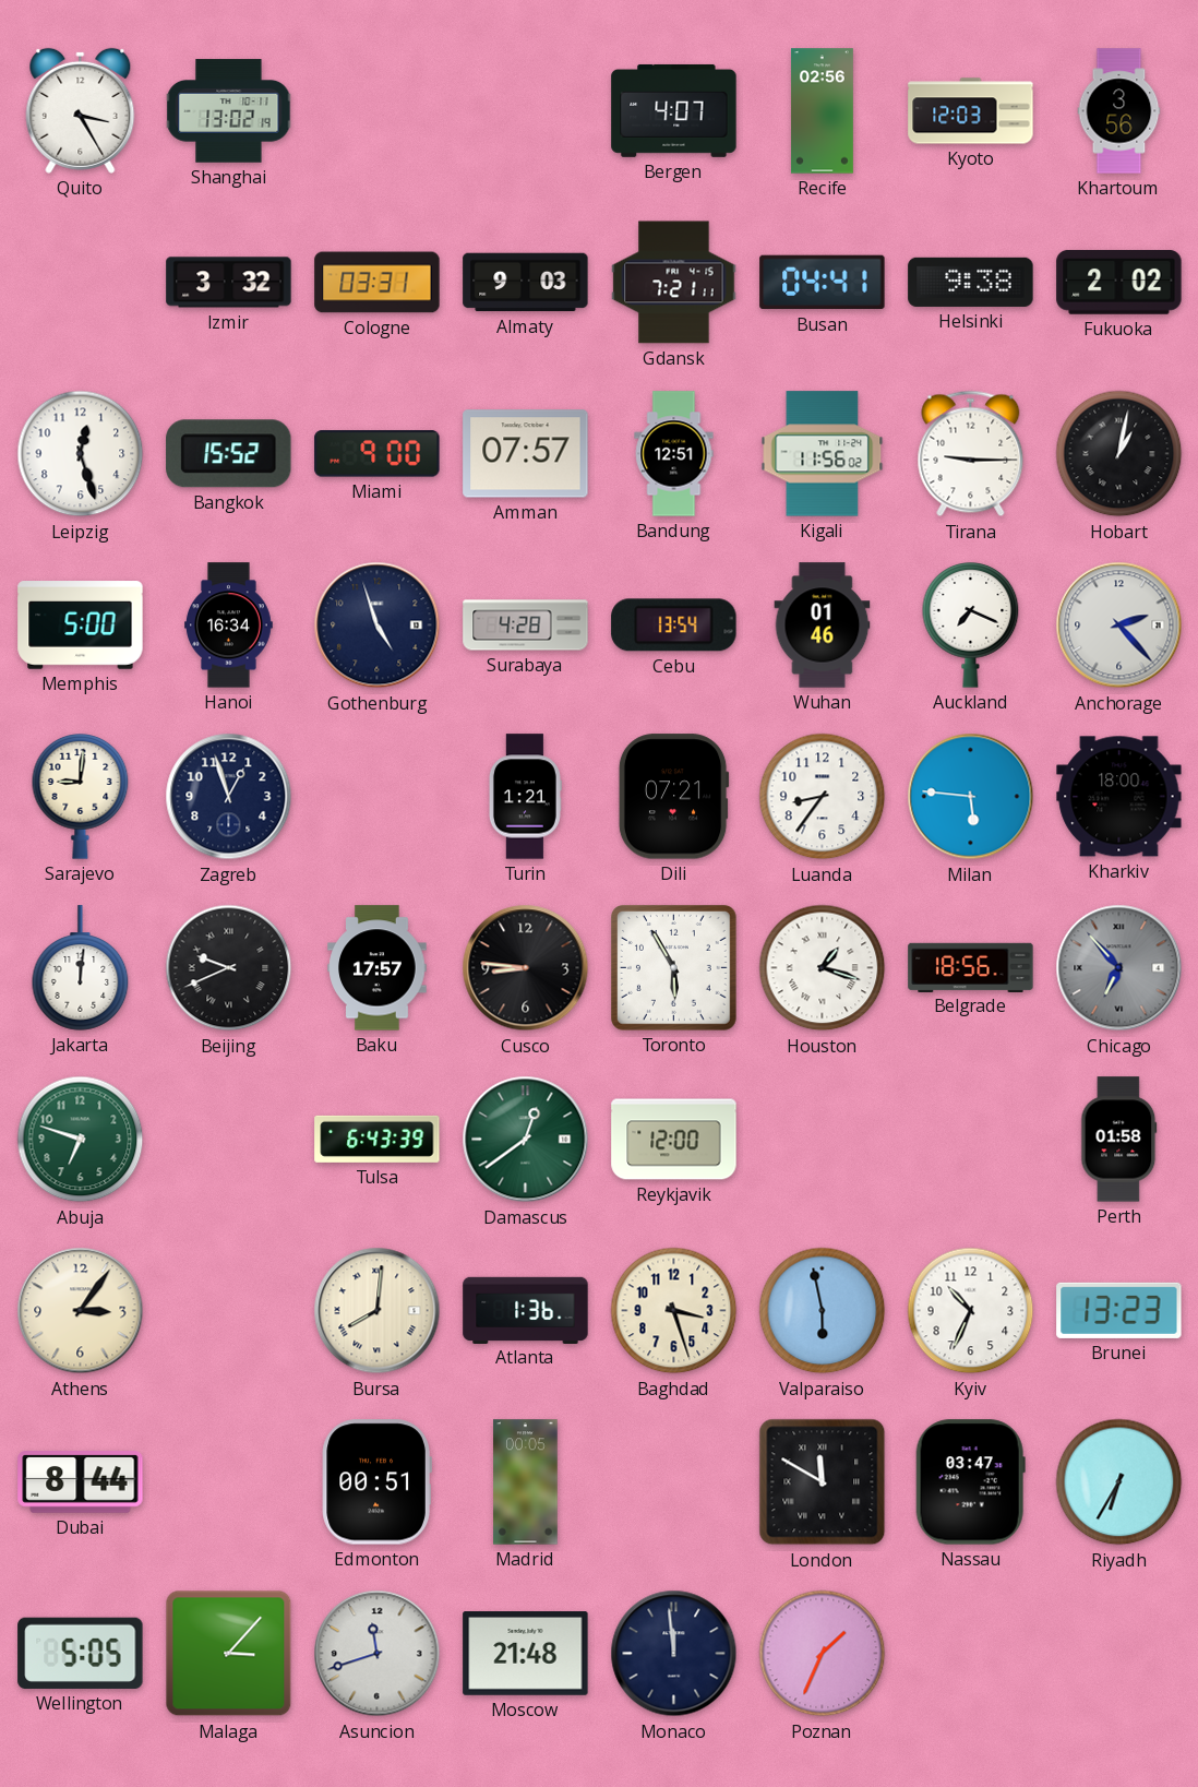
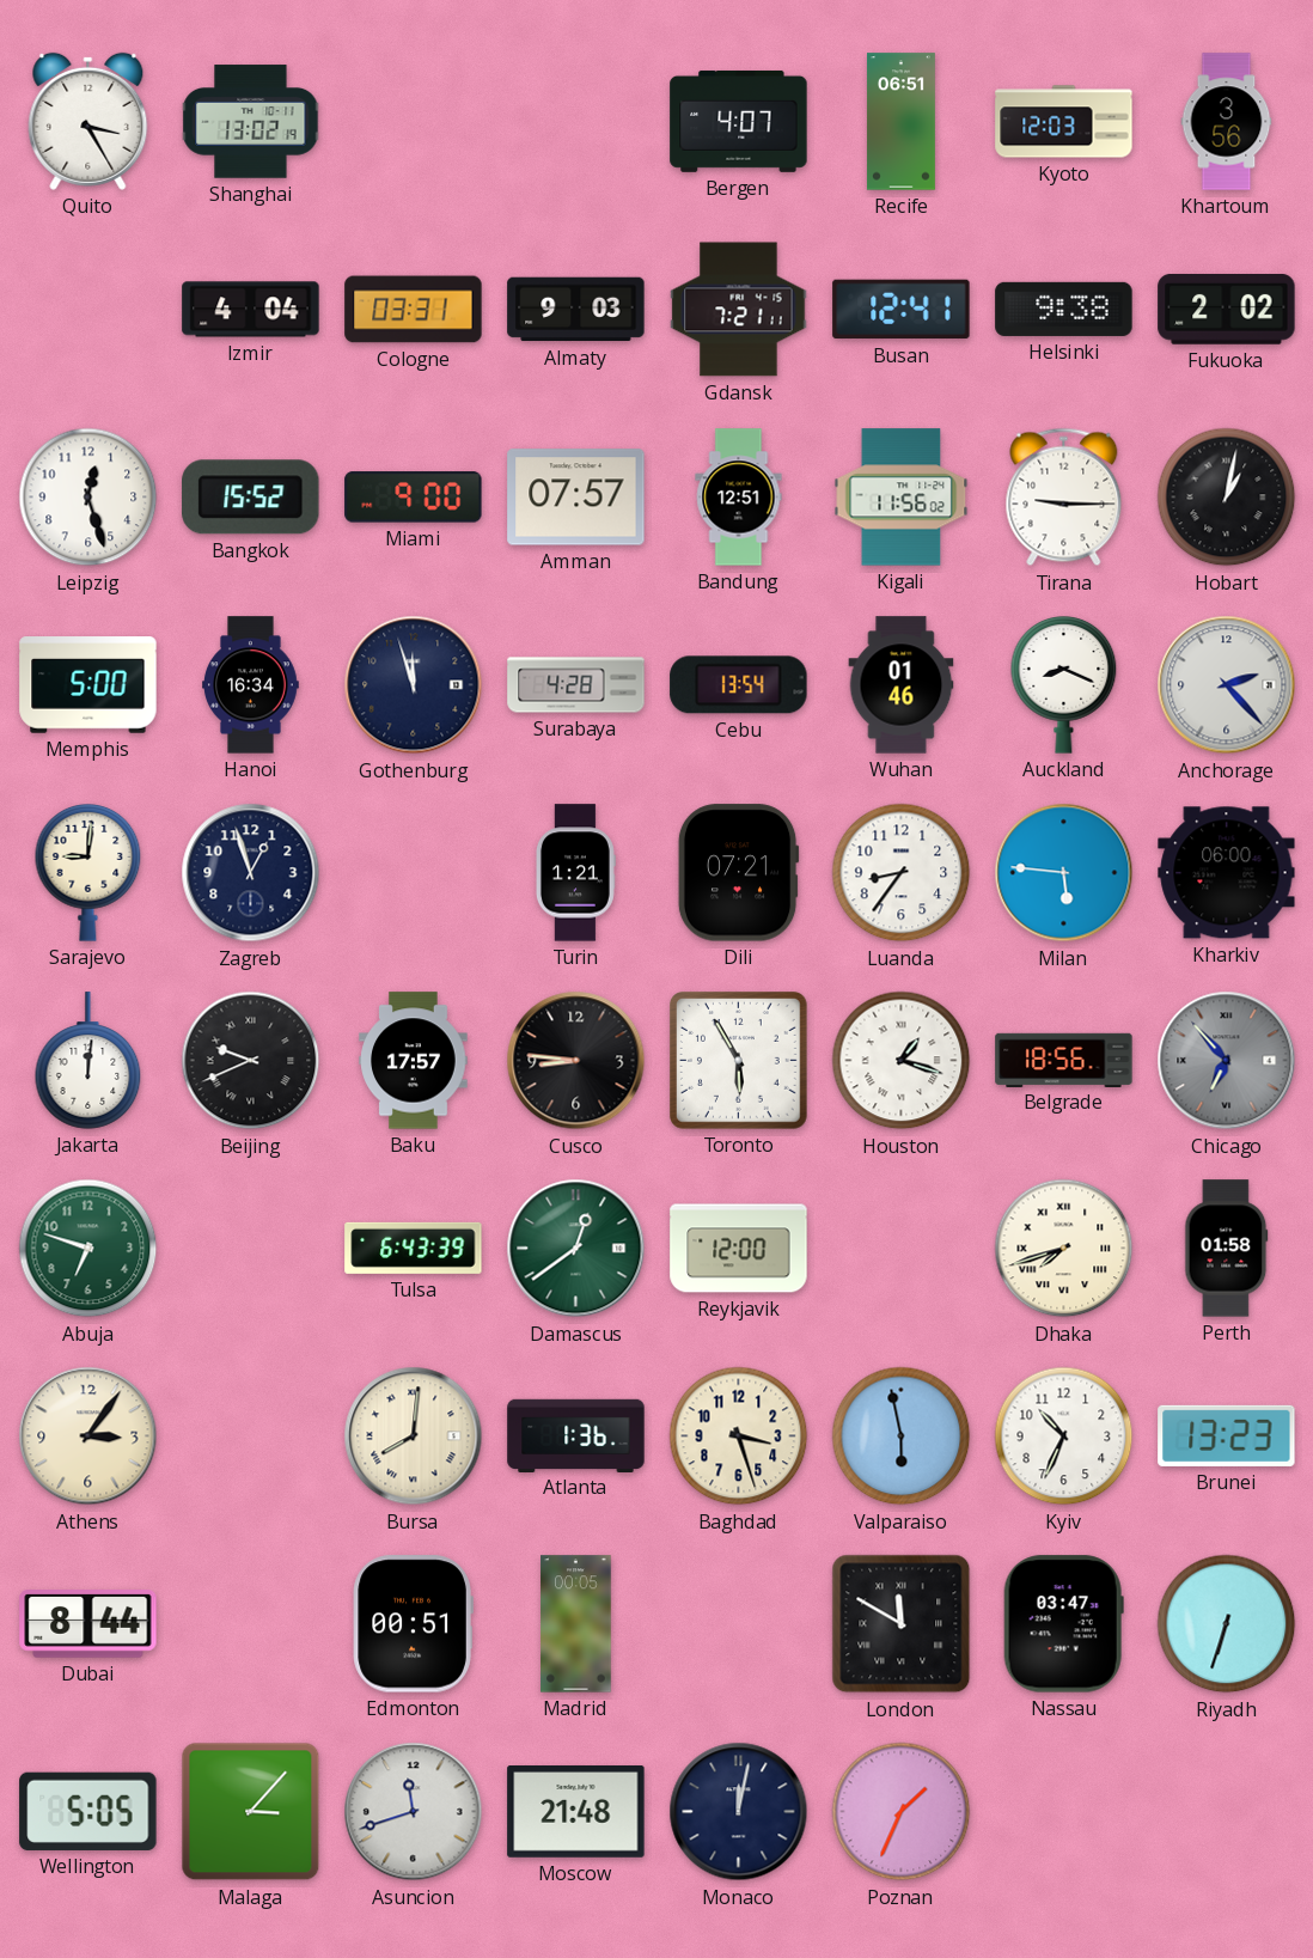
Recife: 02:56 -> 06:51 (900, 122)
Izmir: 3:32 -> 4:04 (251, 310)
Busan: 04:41 -> 12:41 (902, 310)
Gothenburg: 4:57 -> 11:57 (414, 685)
Auckland: 7:19 -> 8:19 (1064, 685)
Kharkiv: 18:00 -> 06:00 (1227, 873)
Dhaka: none -> 7:42 (1064, 1249)
Riyadh: 6:35 -> 6:33 (1227, 1624)
Monaco: 11:59 -> 12:02 (739, 1812)
